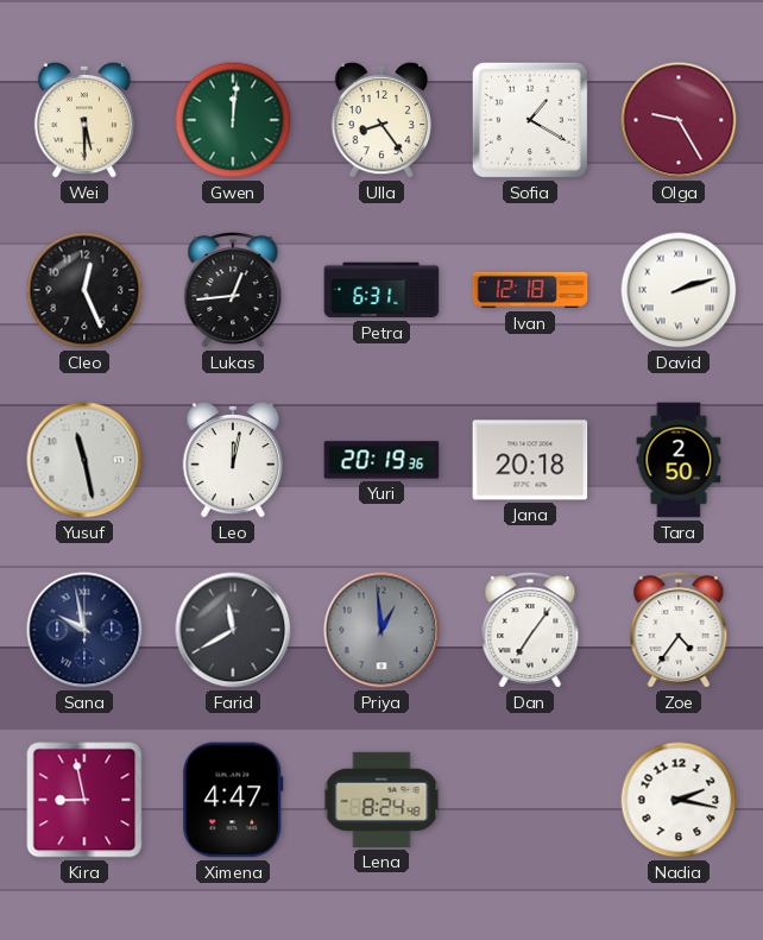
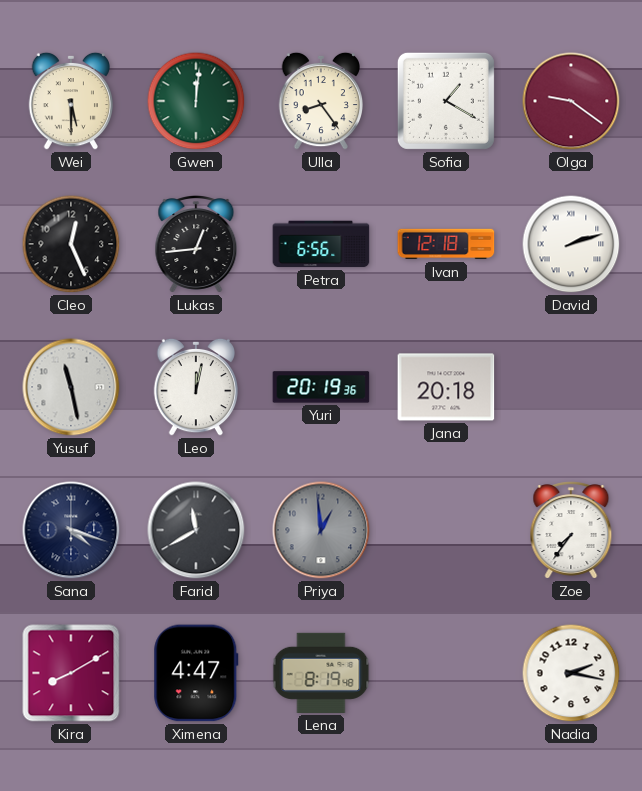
Olga: 9:25 -> 9:21 (571, 101)
Petra: 6:31 -> 6:56 (321, 244)
Tara: 2:50 -> none (679, 460)
Sana: 9:58 -> 4:18 (71, 530)
Dan: 7:06 -> none (530, 631)
Zoe: 4:36 -> 7:36 (571, 531)
Kira: 8:58 -> 8:10 (71, 673)
Lena: 8:24 -> 8:19 (321, 673)
